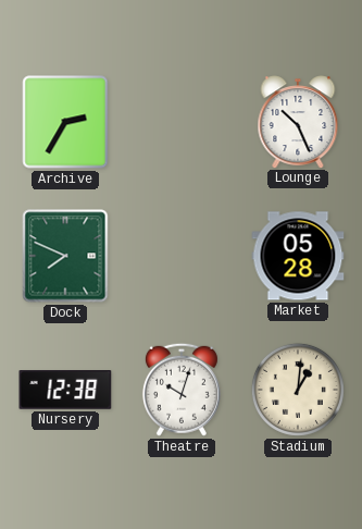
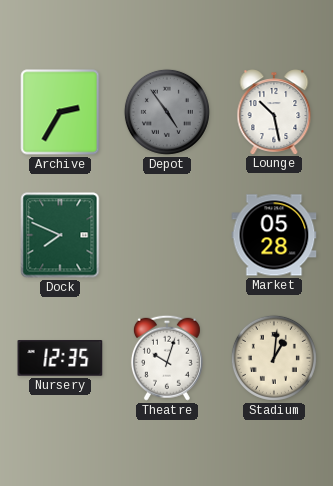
Depot: none -> 4:54 (167, 112)
Lounge: 10:26 -> 10:28 (274, 112)
Nursery: 12:38 -> 12:35 (60, 358)
